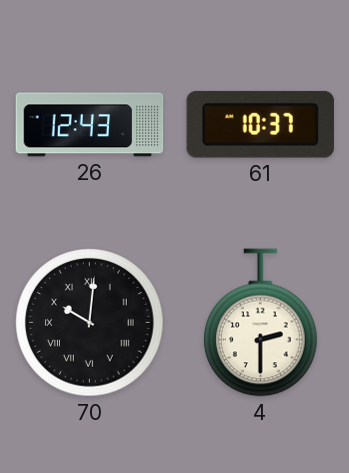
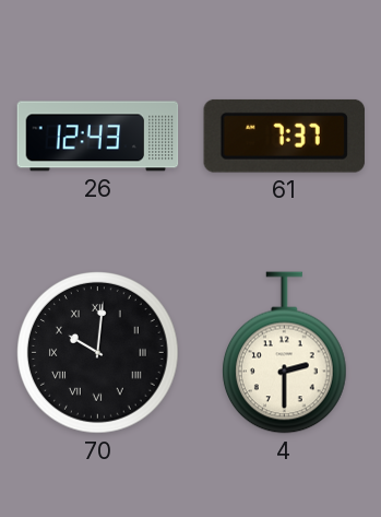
61: 10:37 -> 7:37 (284, 136)
